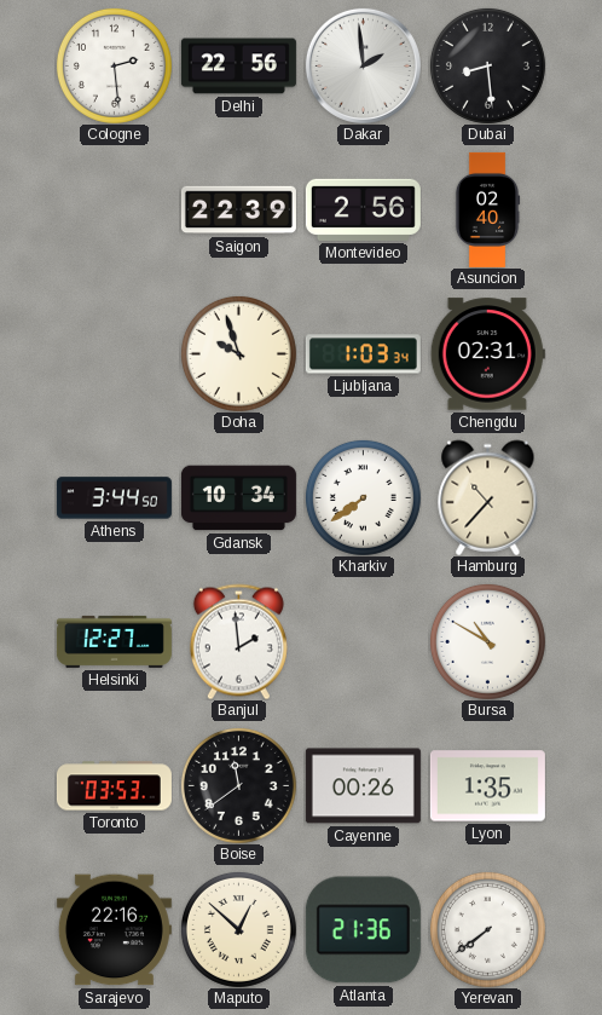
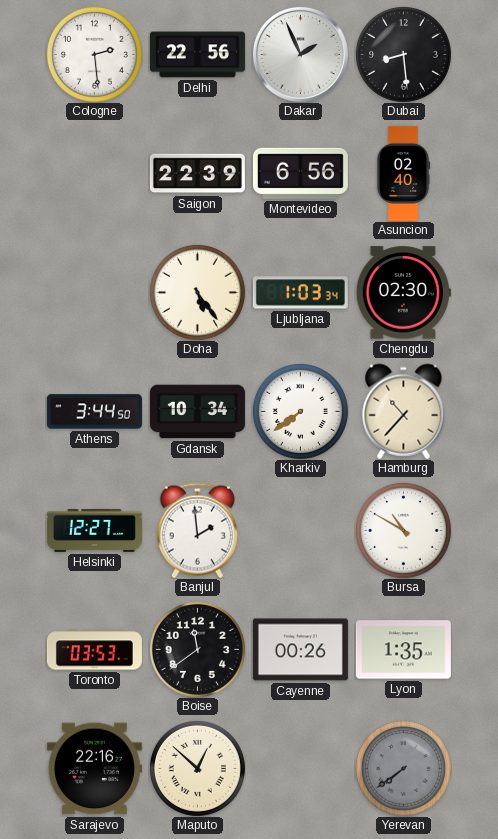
Dakar: 1:59 -> 1:56 (300, 54)
Montevideo: 2:56 -> 6:56 (300, 173)
Doha: 9:57 -> 5:24 (197, 292)
Chengdu: 02:31 -> 02:30 (403, 293)
Atlanta: 21:36 -> none (363, 930)
Yerevan dial: white -> grey (403, 768)
